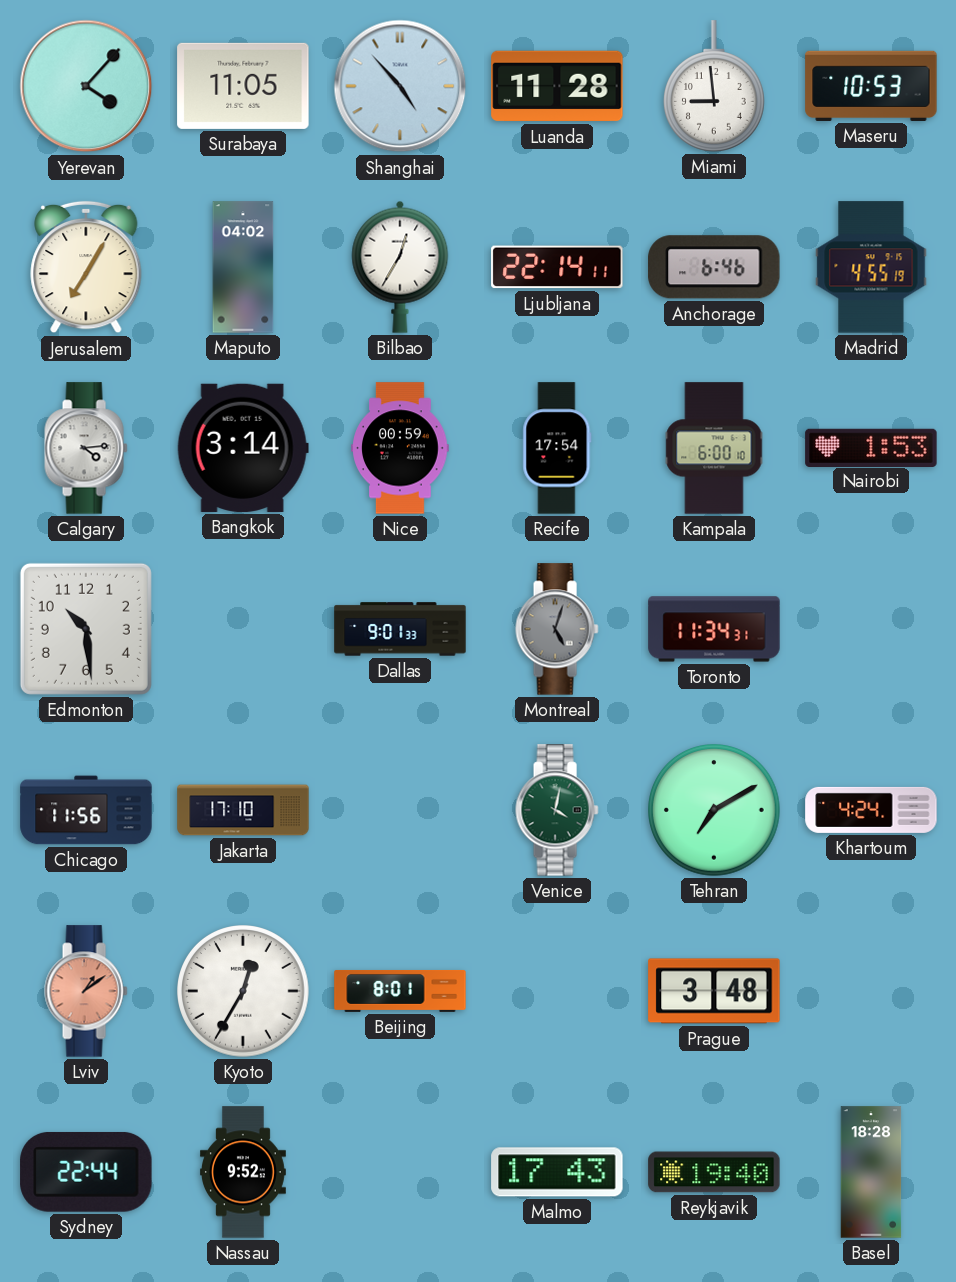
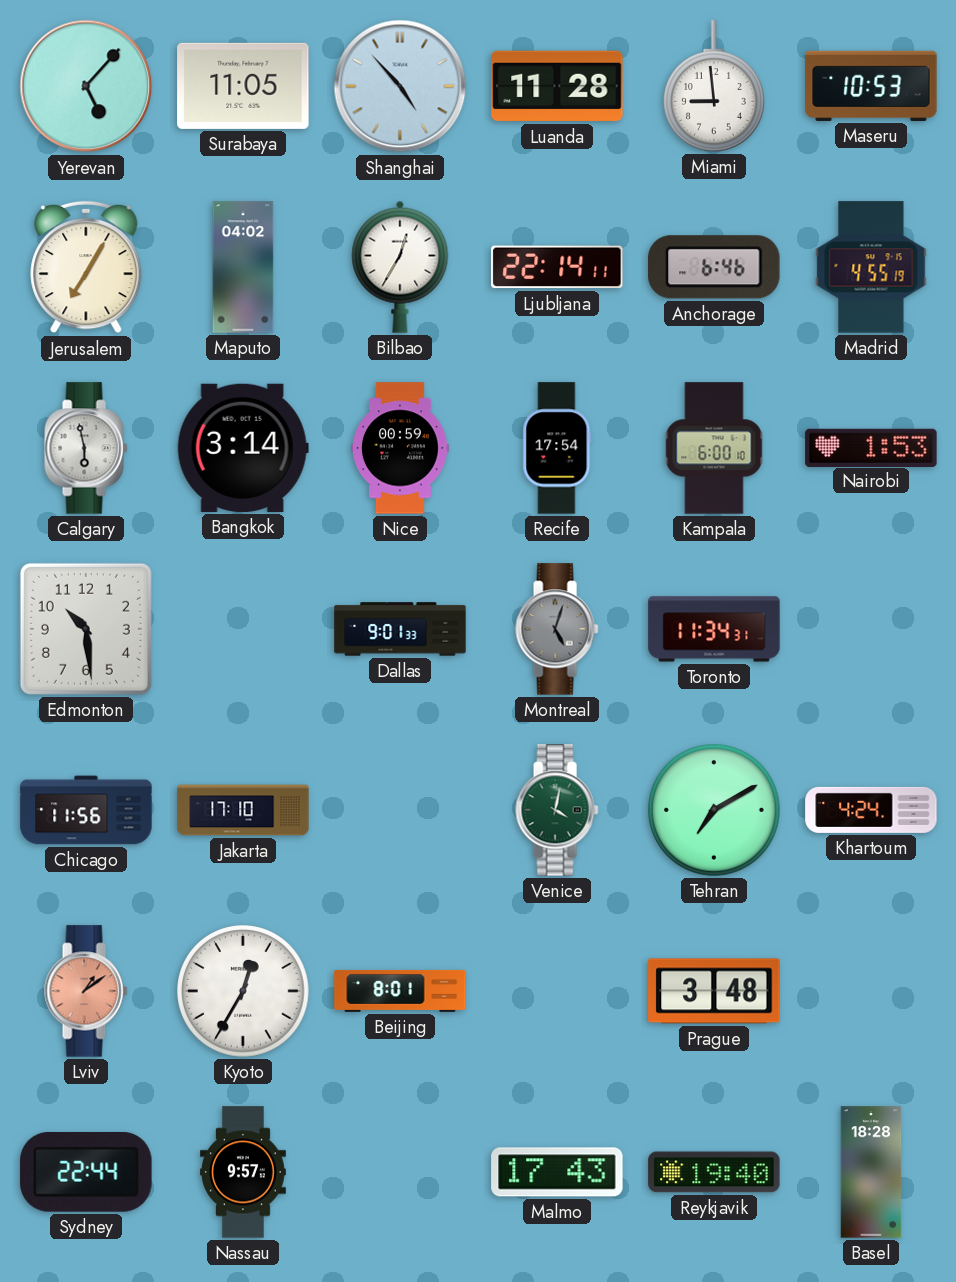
Yerevan: 4:07 -> 5:07 (86, 86)
Calgary: 4:14 -> 5:58 (86, 448)
Nassau: 9:52 -> 9:57 (243, 1172)
